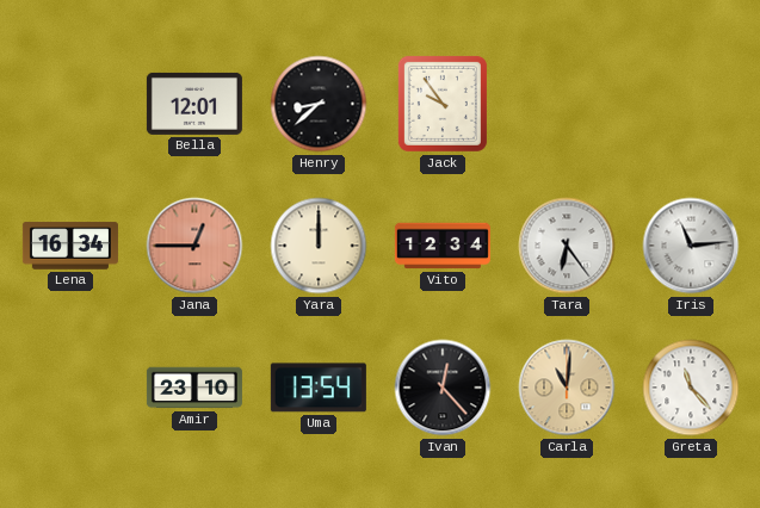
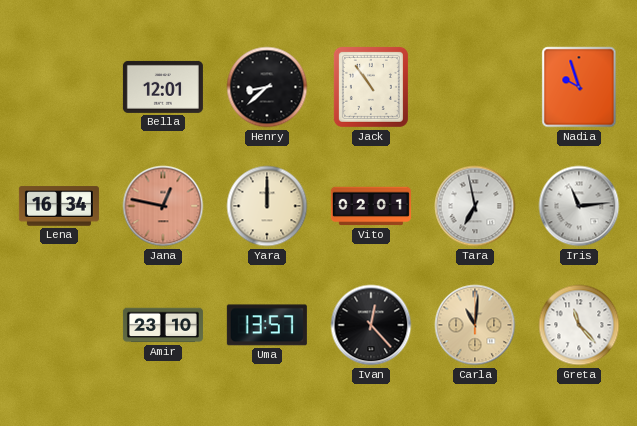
Jack: 9:54 -> 10:54 (371, 87)
Nadia: none -> 9:57 (579, 87)
Jana: 12:45 -> 12:47 (163, 206)
Vito: 12:34 -> 02:01 (371, 206)
Tara: 6:24 -> 6:58 (475, 206)
Uma: 13:54 -> 13:57 (267, 325)
